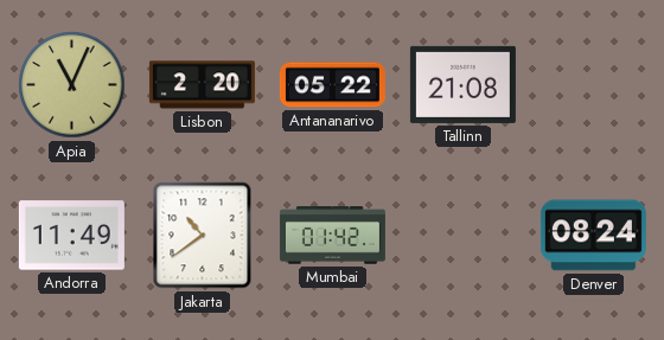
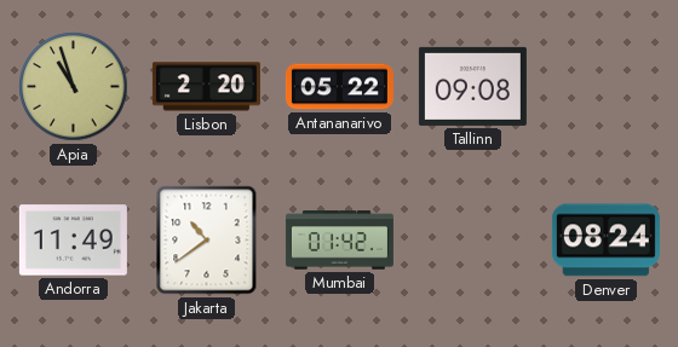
Apia: 11:04 -> 10:57 (74, 87)
Tallinn: 21:08 -> 09:08 (472, 86)
